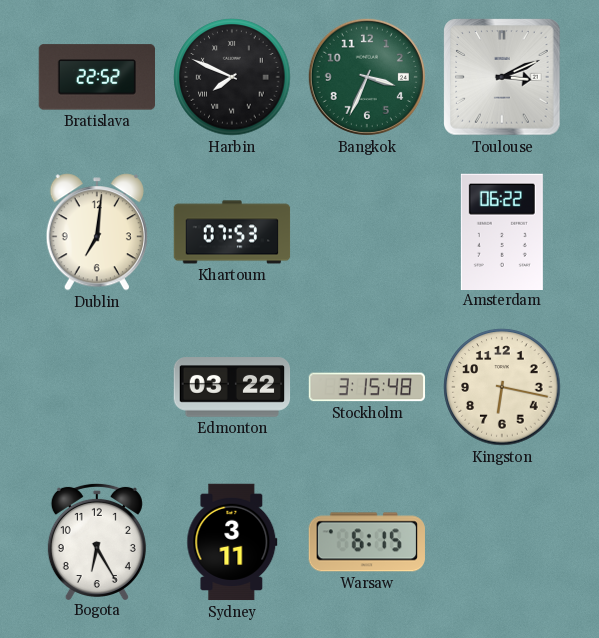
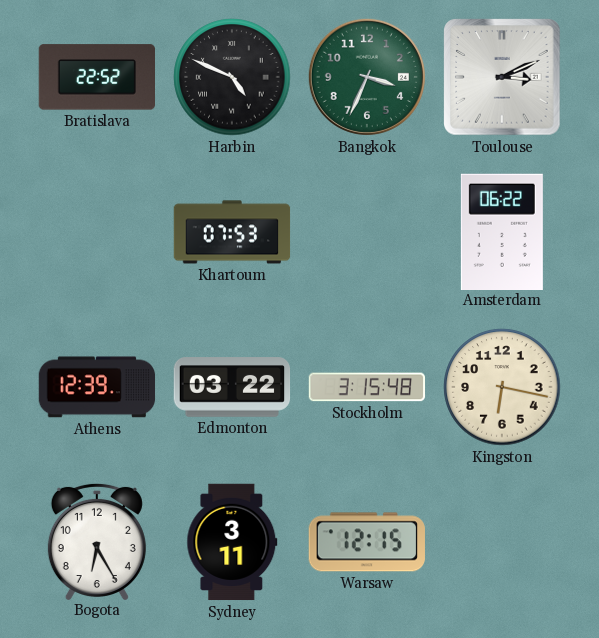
Harbin: 7:49 -> 4:49 (232, 77)
Dublin: 7:01 -> none (97, 232)
Athens: none -> 12:39 (97, 387)
Warsaw: 6:15 -> 12:15 (367, 542)
